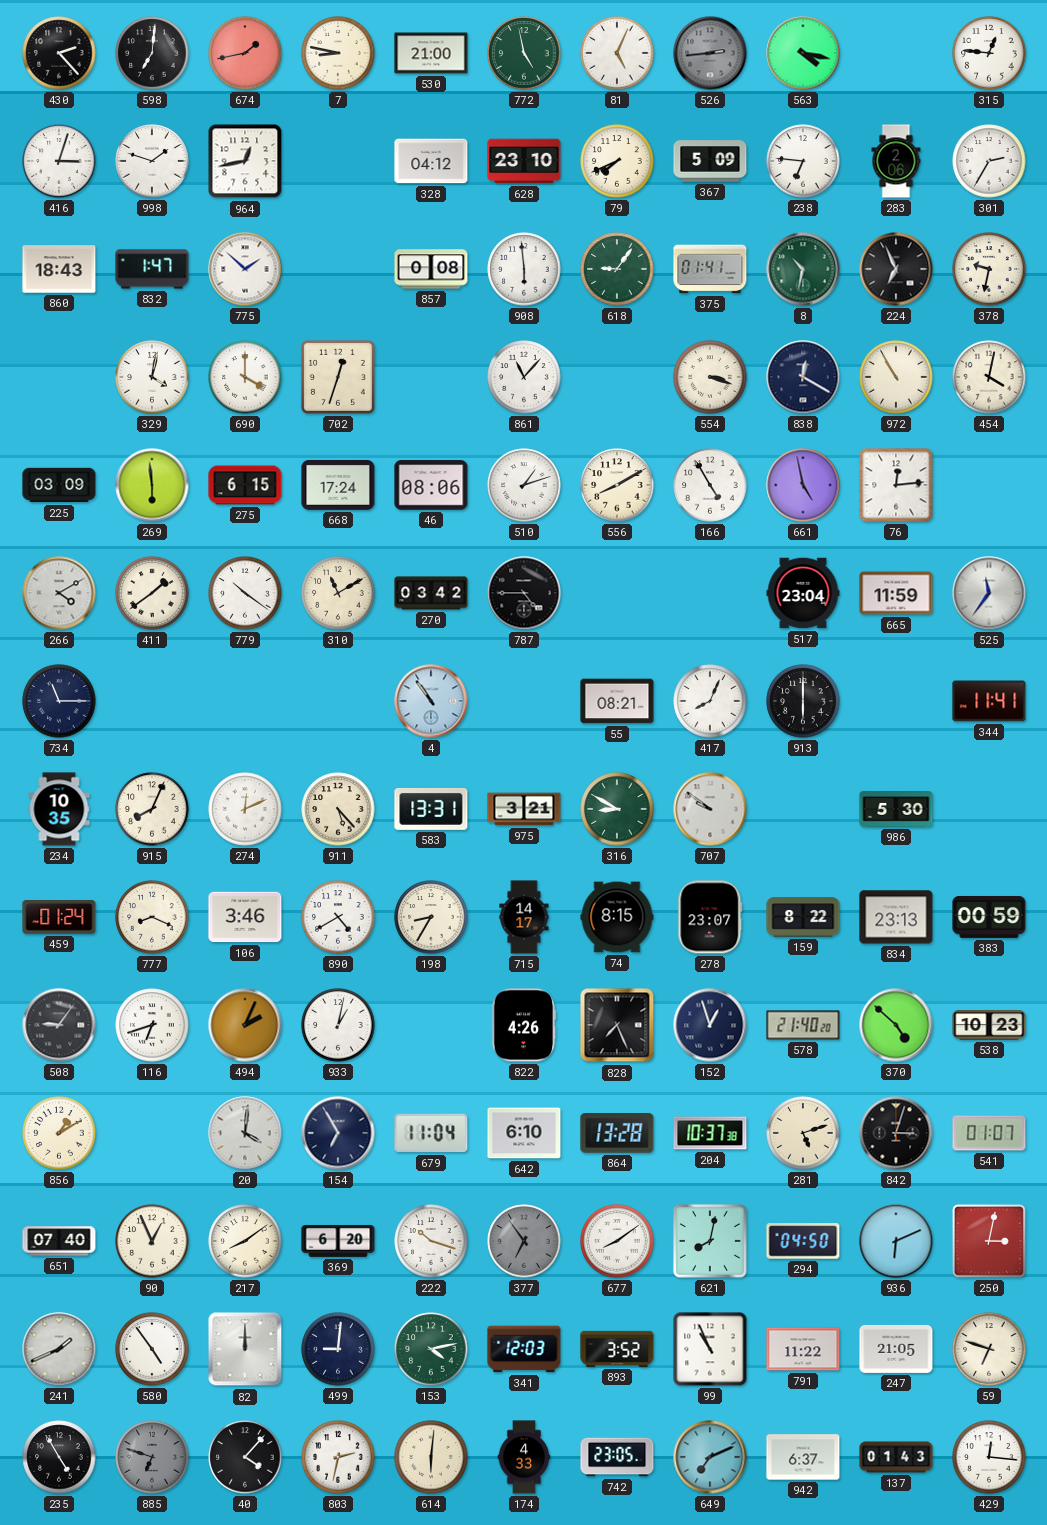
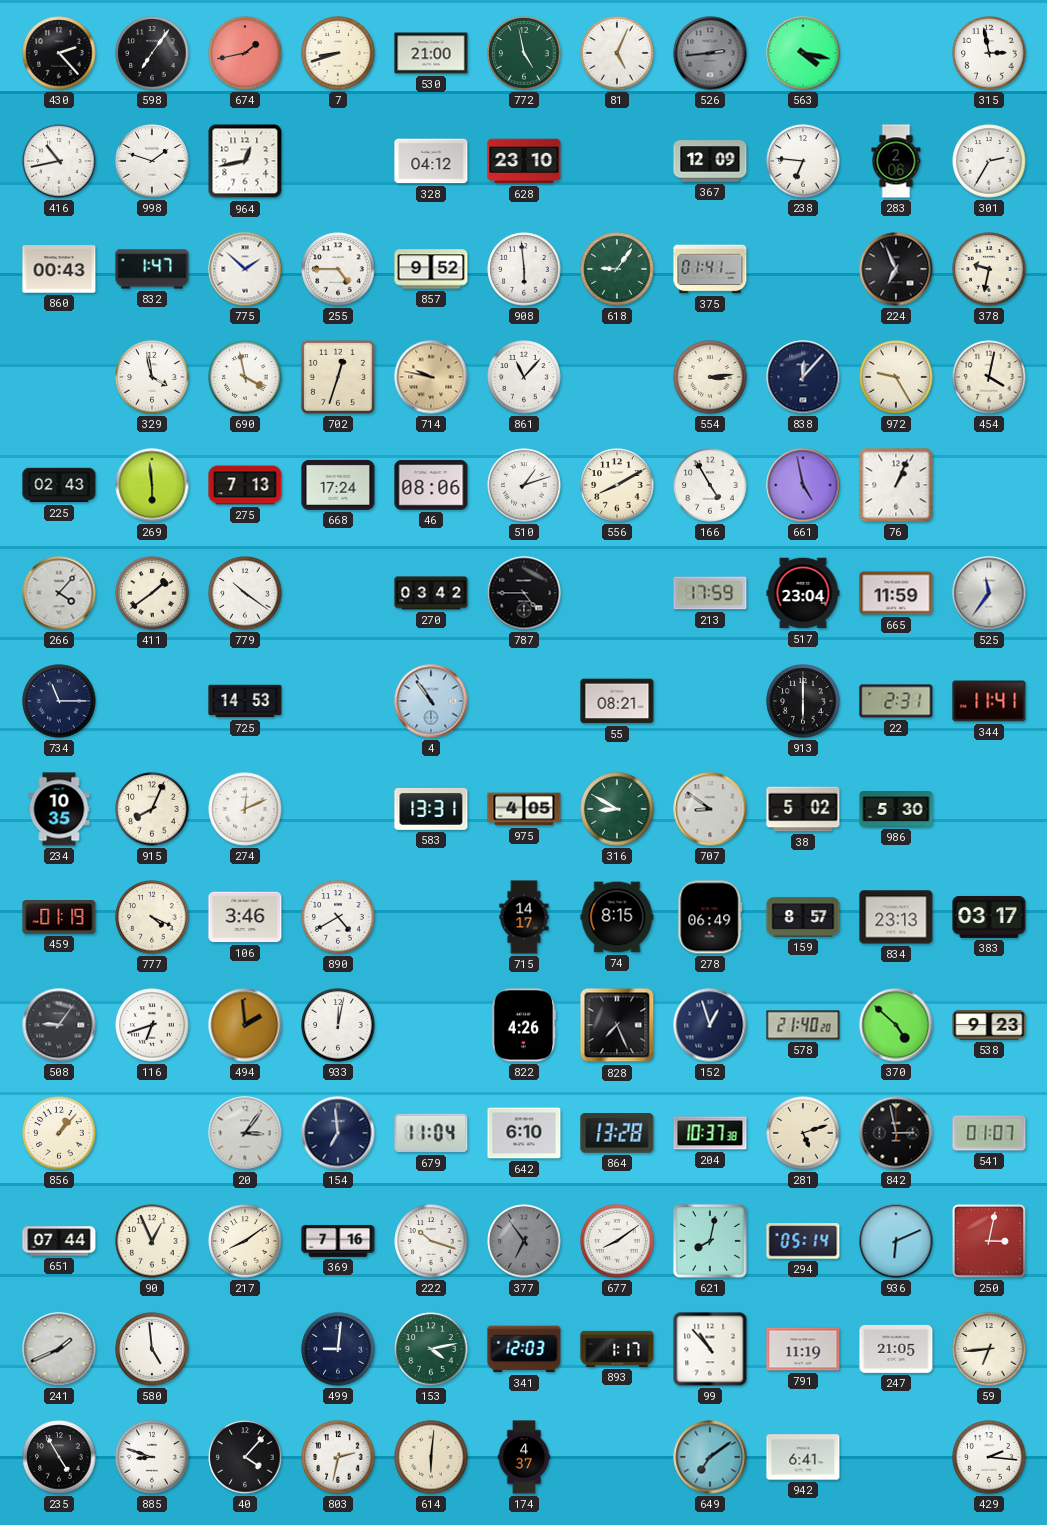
598: 7:01 -> 7:06 (152, 53)
7: 8:47 -> 8:42 (338, 53)
315: 12:46 -> 2:58 (989, 53)
416: 3:03 -> 10:43 (59, 161)
79: 7:41 -> none (617, 161)
367: 5:09 -> 12:09 (710, 161)
860: 18:43 -> 00:43 (59, 269)
255: none -> 4:45 (338, 269)
857: 0:08 -> 9:52 (431, 269)
8: 10:32 -> none (803, 269)
329: 4:02 -> 3:58 (152, 377)
690: 4:00 -> 3:58 (245, 377)
714: none -> 9:47 (431, 377)
554: 3:18 -> 3:14 (710, 377)
838: 12:20 -> 12:07 (803, 377)
972: 10:55 -> 9:25 (896, 377)
225: 03:09 -> 02:43 (59, 485)
275: 6:15 -> 7:13 (245, 485)
76: 12:14 -> 1:04 (896, 485)
266: 4:10 -> 4:07 (59, 593)
310: 11:10 -> none (338, 593)
213: none -> 17:59 (710, 593)
725: none -> 14:53 (245, 701)
417: 8:04 -> none (710, 701)
22: none -> 2:31 (896, 701)
911: 5:23 -> none (338, 809)
975: 3:21 -> 4:05 (524, 809)
707: 9:51 -> 8:51 (710, 809)
38: none -> 5:02 (803, 809)
459: 01:24 -> 01:19 (59, 918)
777: 8:19 -> 4:19 (152, 917)
198: 8:35 -> none (431, 917)
278: 23:07 -> 06:49 (710, 917)
159: 8:22 -> 8:57 (803, 917)
383: 00:59 -> 03:17 (989, 917)
494: 2:04 -> 1:59 (245, 1025)
933: 1:02 -> 12:02 (338, 1025)
538: 10:23 -> 9:23 (989, 1025)
856: 1:10 -> 1:07 (59, 1133)
20: 4:01 -> 3:06 (245, 1133)
154: 6:55 -> 6:59 (338, 1133)
842: 3:03 -> 2:58 (896, 1133)
651: 07:40 -> 07:44 (59, 1241)
369: 6:20 -> 7:16 (338, 1241)
294: 04:50 -> 05:14 (803, 1241)
580: 4:54 -> 4:59 (152, 1349)
82: 12:00 -> none (245, 1349)
893: 3:52 -> 1:17 (617, 1349)
99: 10:56 -> 10:53 (710, 1349)
791: 11:22 -> 11:19 (803, 1349)
59: 6:48 -> 6:44 (989, 1349)
885: 6:48 -> 8:48 (152, 1457)
885 dial: grey -> white (152, 1457)
174: 4:33 -> 4:37 (524, 1457)
742: 23:05 -> none (617, 1457)
649: 7:11 -> 7:09 (710, 1457)
942: 6:37 -> 6:41 (803, 1457)
137: 01:43 -> none (896, 1457)
429: 12:16 -> 2:16 (989, 1457)
